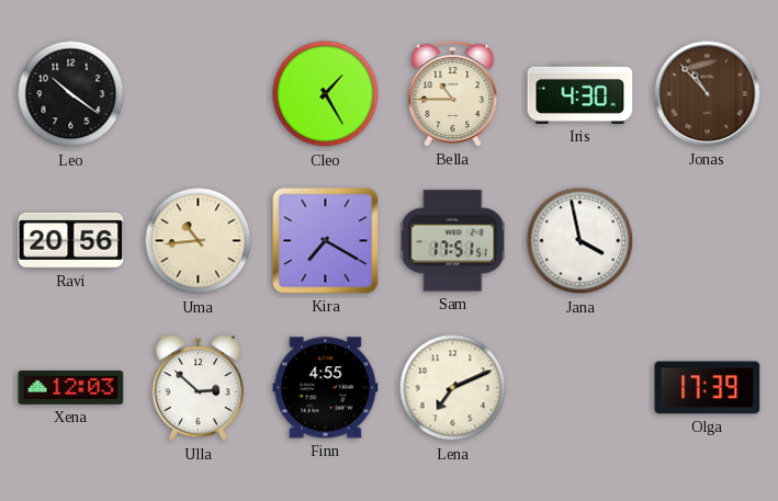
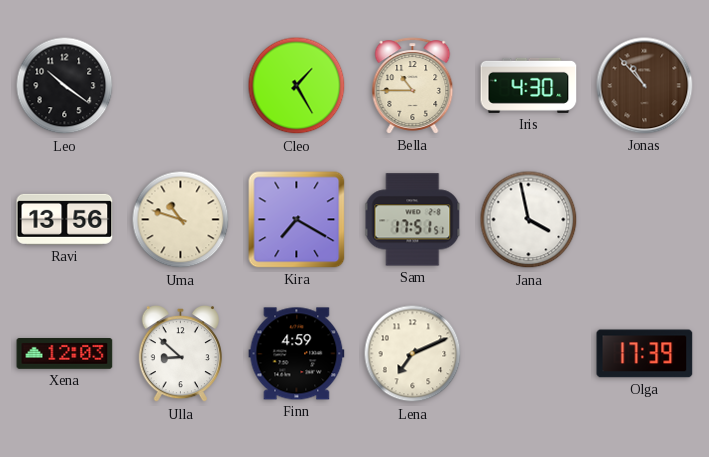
Ravi: 20:56 -> 13:56 (65, 219)
Uma: 10:44 -> 10:48 (181, 220)
Ulla: 2:52 -> 8:52 (180, 354)
Finn: 4:55 -> 4:59 (297, 354)
